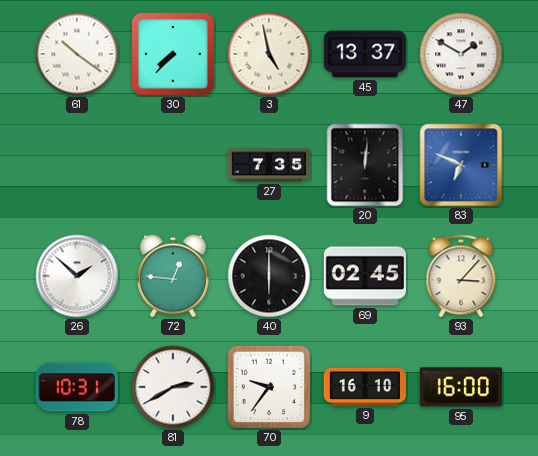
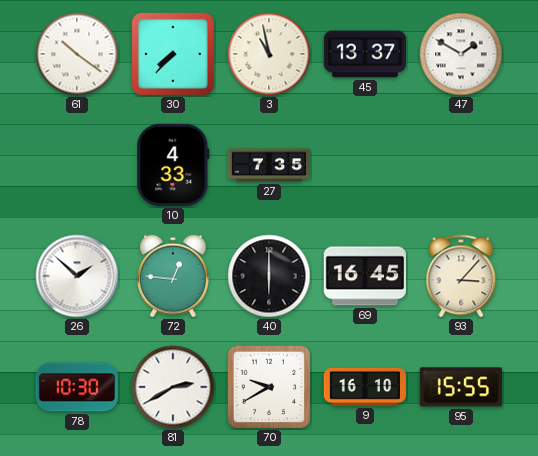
3: 4:58 -> 10:58 (269, 54)
10: none -> 4:33 (173, 165)
20: 12:01 -> none (365, 165)
83: 6:49 -> none (461, 165)
69: 02:45 -> 16:45 (365, 276)
78: 10:31 -> 10:30 (77, 387)
70: 9:36 -> 9:40 (269, 387)
95: 16:00 -> 15:55 (461, 387)
